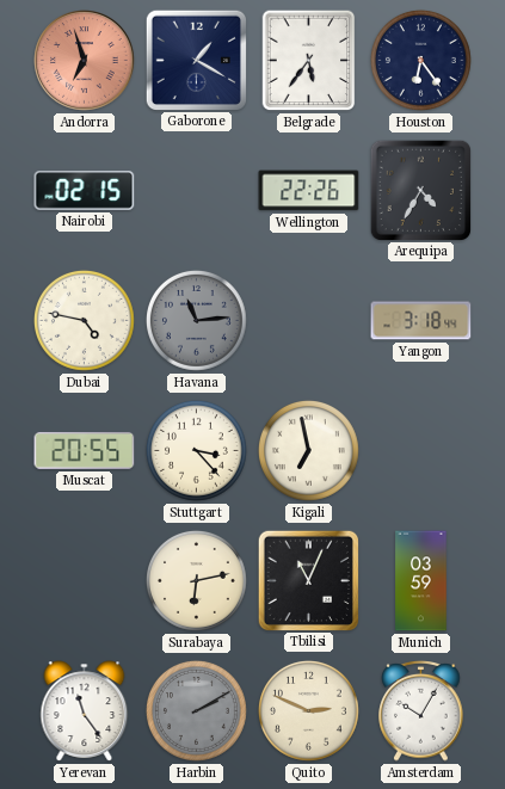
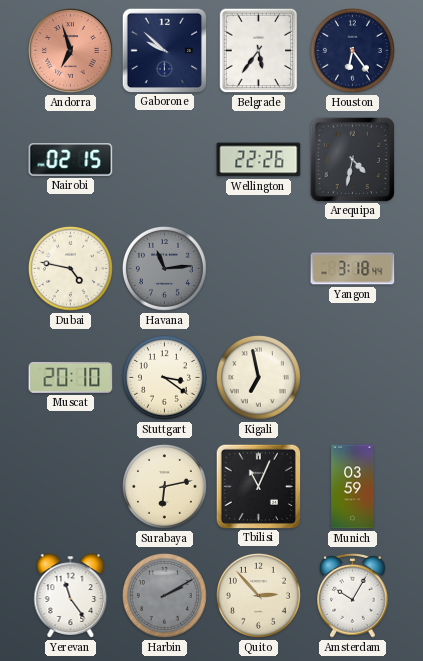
Gaborone: 1:20 -> 9:52 (164, 50)
Arequipa: 4:35 -> 4:32 (352, 159)
Muscat: 20:55 -> 20:10 (71, 378)
Stuttgart: 3:23 -> 3:21 (164, 377)
Quito: 2:49 -> 2:53 (258, 595)
